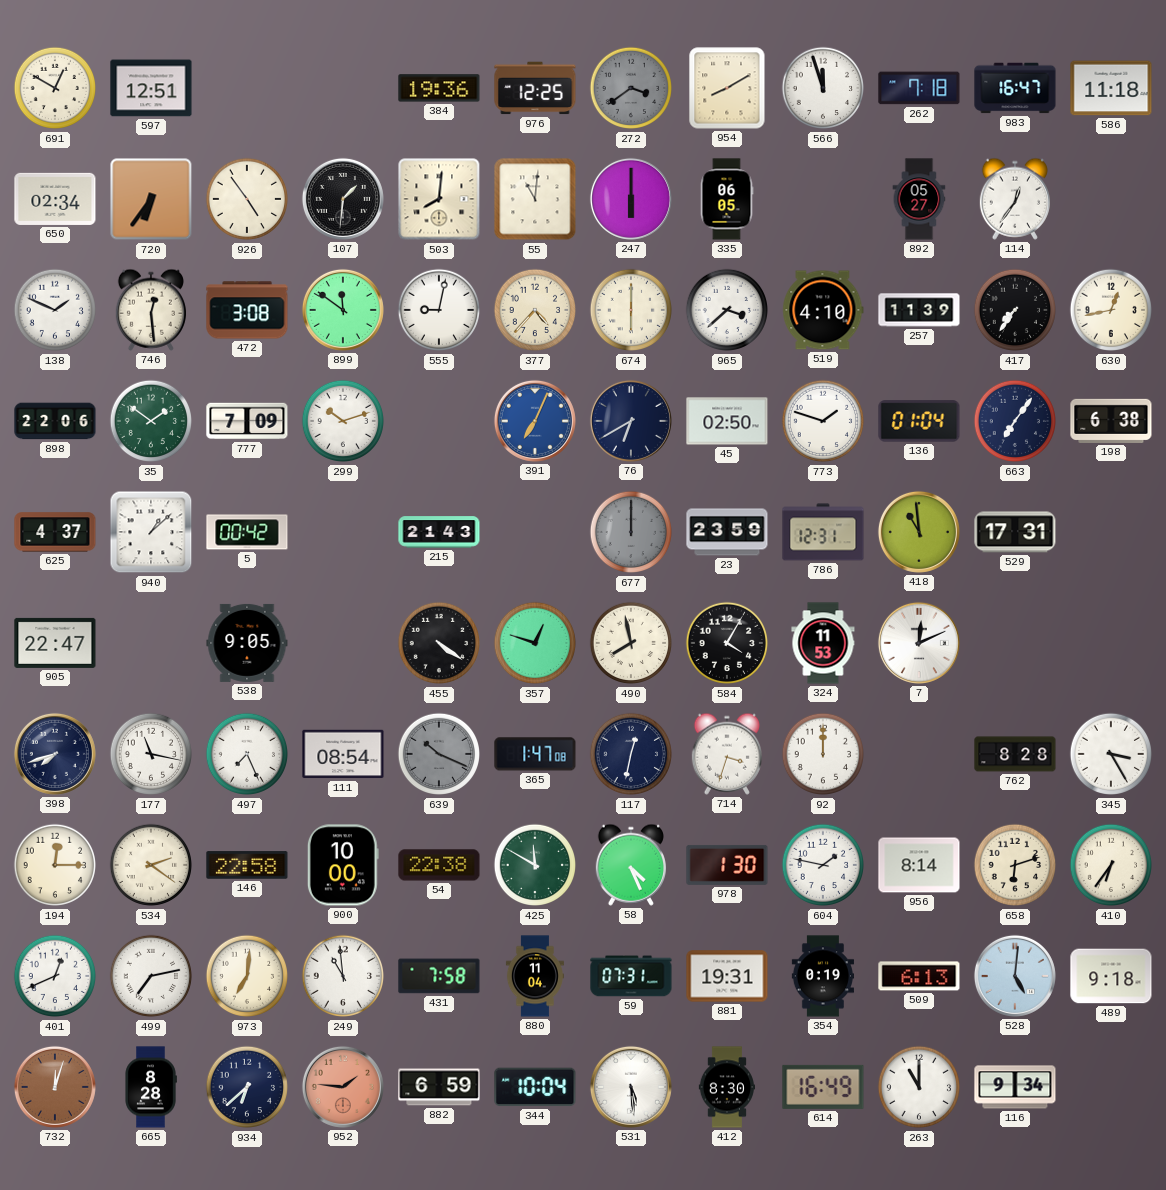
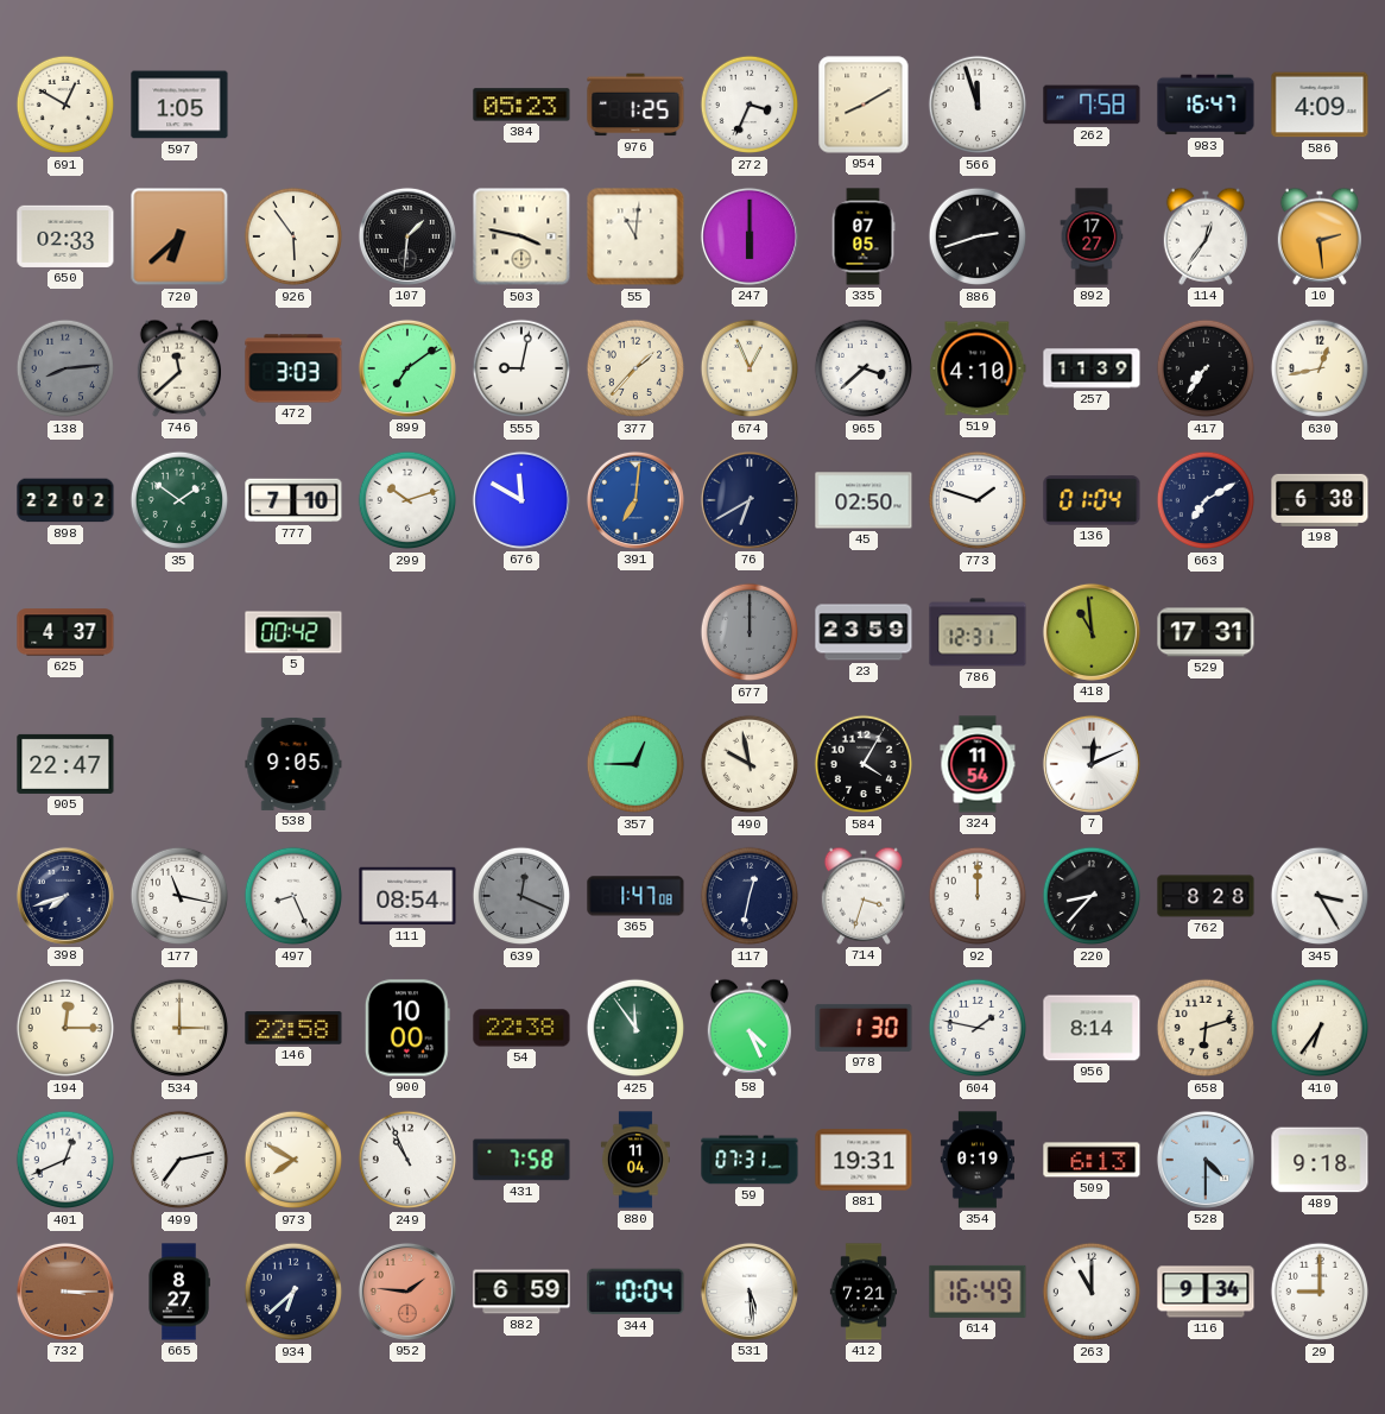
597: 12:51 -> 1:05 (179, 105)
384: 19:36 -> 05:23 (521, 105)
976: 12:25 -> 1:25 (635, 105)
272: 3:39 -> 3:34 (750, 105)
272 dial: grey -> white (750, 105)
262: 7:18 -> 7:58 (1092, 105)
586: 11:18 -> 4:09 (1320, 105)
650: 02:34 -> 02:33 (65, 236)
720: 6:36 -> 6:38 (179, 236)
926: 4:54 -> 5:54 (293, 236)
503: 8:01 -> 3:47 (521, 236)
335: 06:05 -> 07:05 (864, 236)
886: none -> 2:42 (978, 236)
892: 05:27 -> 17:27 (1092, 236)
10: none -> 2:29 (1318, 236)
138: 1:49 -> 8:14 (65, 368)
138 dial: white -> grey (65, 368)
746: 12:29 -> 11:38 (178, 368)
472: 3:08 -> 3:03 (293, 368)
899: 11:51 -> 7:09 (407, 368)
377: 4:37 -> 1:37 (635, 368)
674: 6:00 -> 12:56 (750, 368)
898: 22:06 -> 22:02 (65, 500)
777: 7:09 -> 7:10 (293, 500)
676: none -> 11:50 (521, 500)
391: 7:04 -> 7:01 (635, 500)
663: 7:06 -> 7:10 (1206, 500)
940: 1:08 -> none (151, 532)
215: 21:43 -> none (439, 532)
455: 4:21 -> none (439, 643)
357: 12:48 -> 12:45 (635, 764)
490: 7:58 -> 9:58 (750, 764)
324: 11:53 -> 11:54 (978, 764)
497: 7:26 -> 8:26 (293, 896)
639: 10:19 -> 12:19 (521, 896)
220: none -> 8:37 (1092, 896)
534: 2:21 -> 3:00 (179, 1028)
425: 11:50 -> 11:54 (635, 1028)
973: 7:01 -> 7:50 (293, 1160)
249: 10:59 -> 10:56 (407, 1160)
528: 5:01 -> 4:30 (1206, 1160)
732: 12:03 -> 3:15 (65, 1292)
665: 8:28 -> 8:27 (179, 1292)
412: 8:30 -> 7:21 (862, 1292)
29: none -> 9:00 (1320, 1292)
